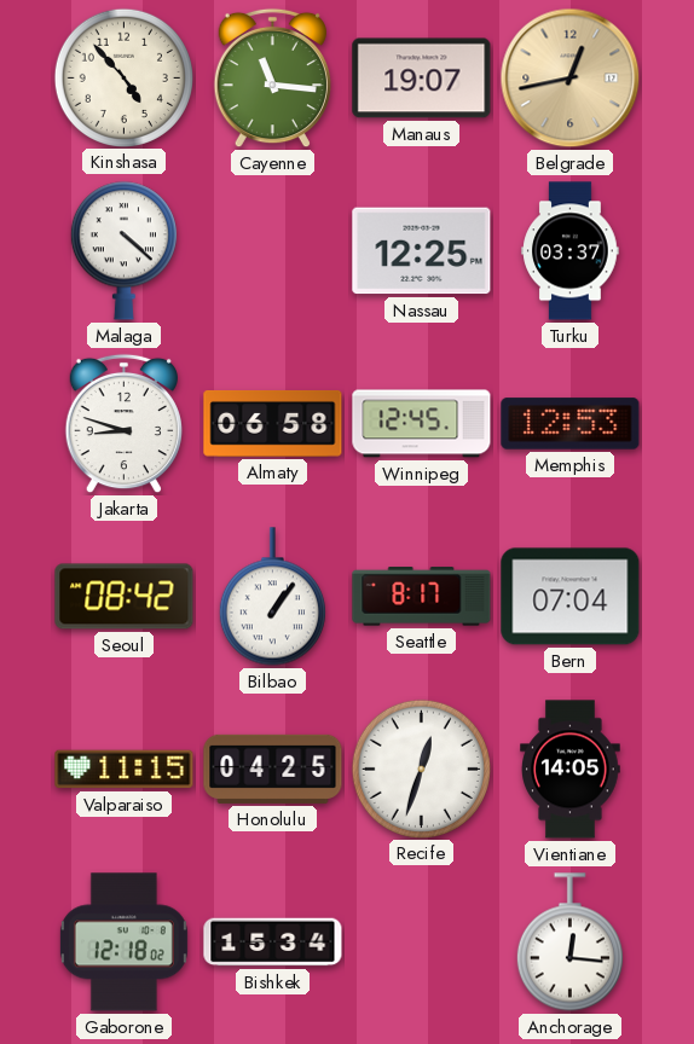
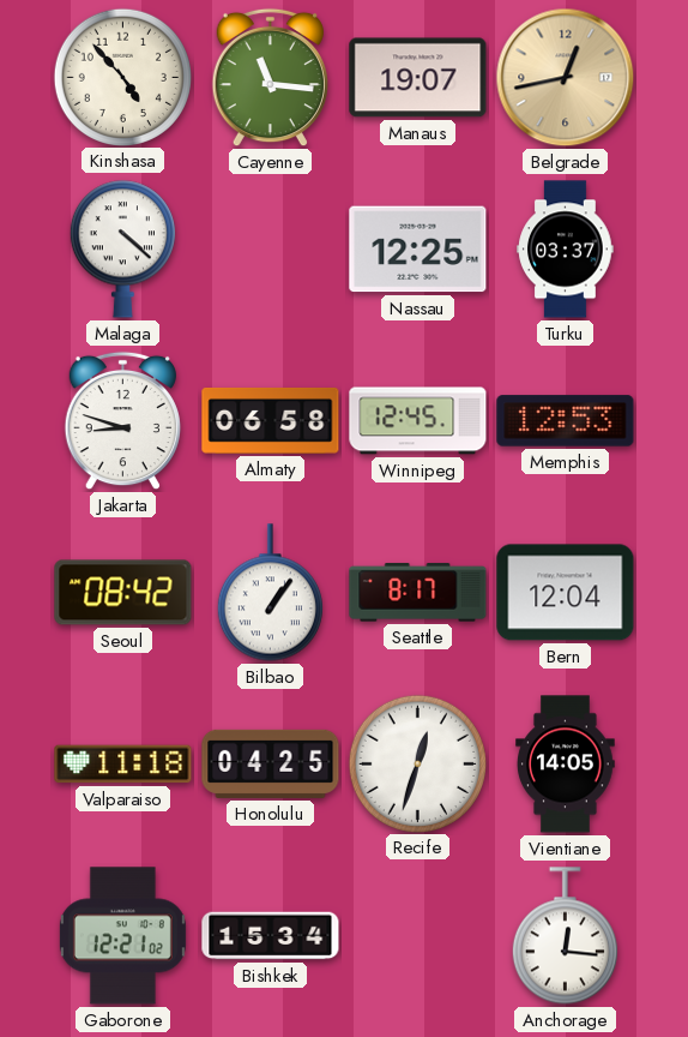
Bern: 07:04 -> 12:04 (566, 593)
Valparaiso: 11:15 -> 11:18 (123, 765)
Gaborone: 12:18 -> 12:21 (122, 936)
